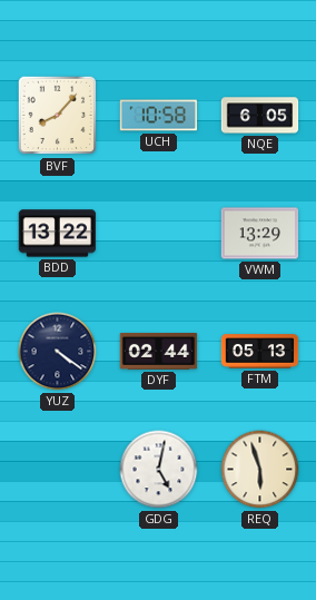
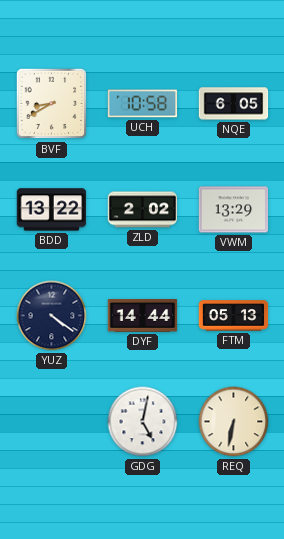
BVF: 8:07 -> 8:40 (52, 104)
ZLD: none -> 2:02 (143, 210)
DYF: 02:44 -> 14:44 (143, 316)
REQ: 5:57 -> 6:32 (234, 422)
